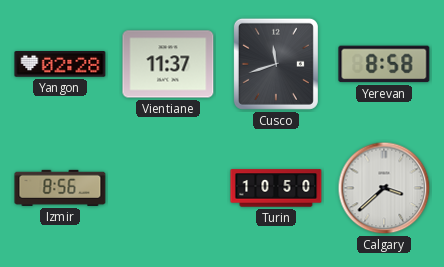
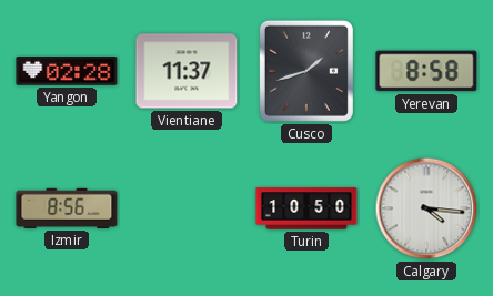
Cusco: 11:42 -> 1:42 (306, 71)
Calgary: 3:38 -> 4:16 (426, 208)
